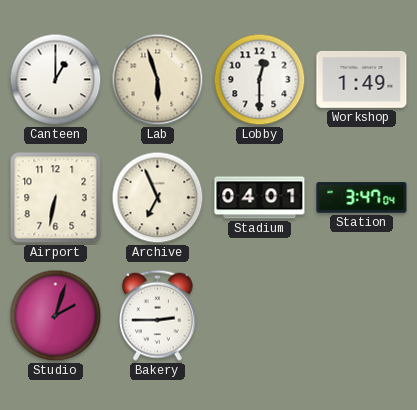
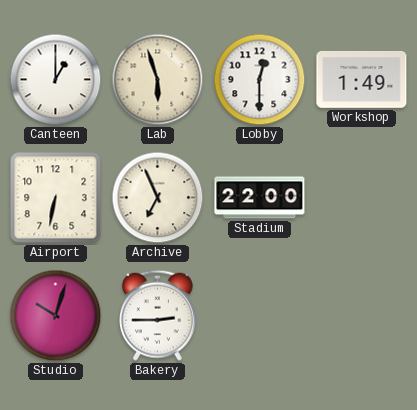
Stadium: 04:01 -> 22:00 (260, 198)
Station: 3:47 -> none (362, 198)
Studio: 2:03 -> 10:03 (56, 316)
